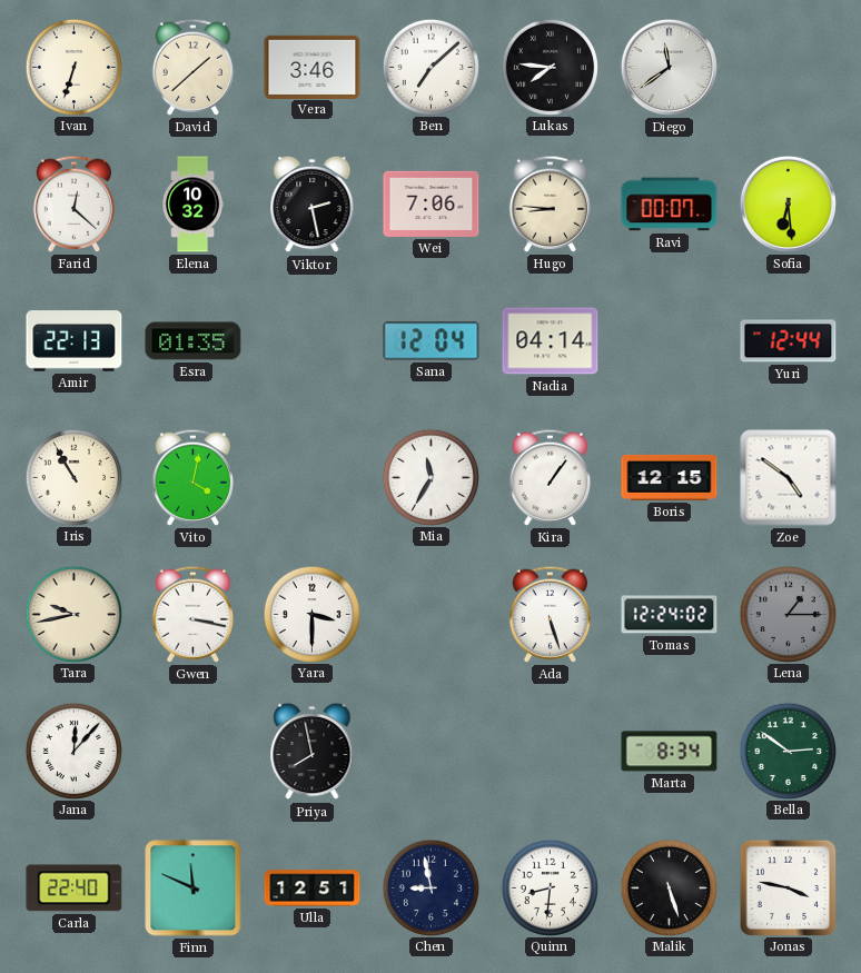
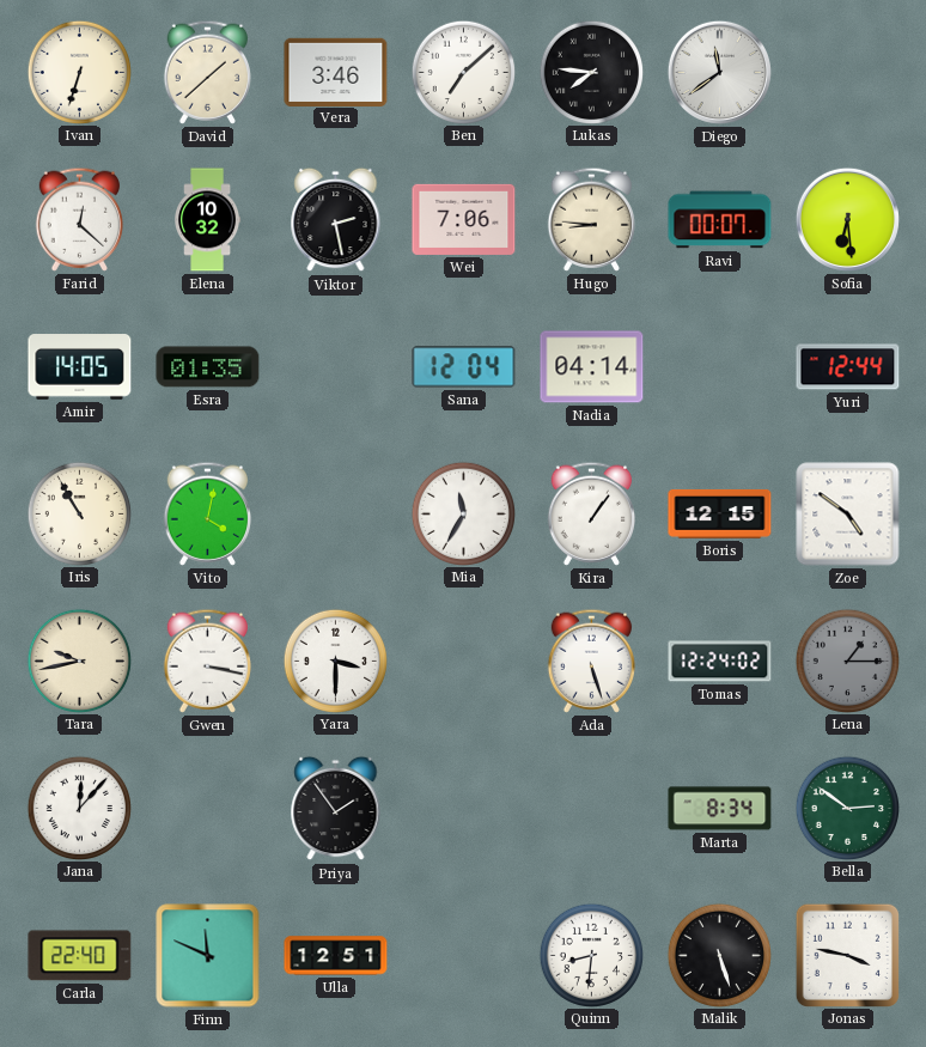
Amir: 22:13 -> 14:05 (80, 367)
Priya: 7:58 -> 1:54 (336, 809)
Chen: 8:58 -> none (430, 887)
